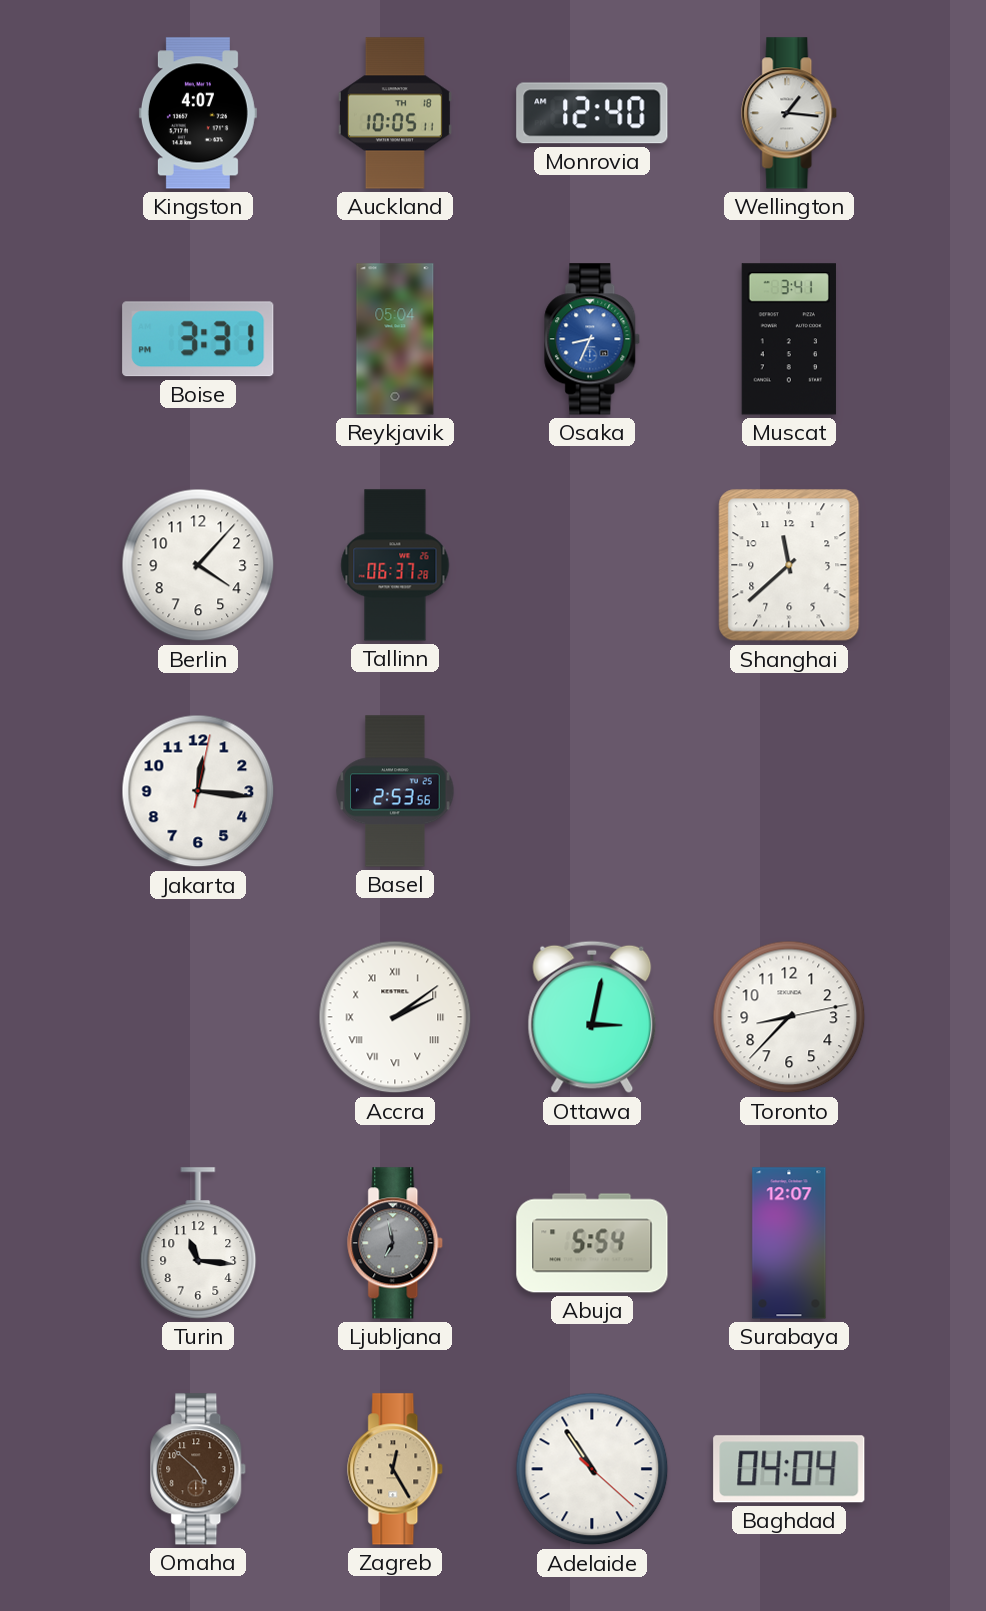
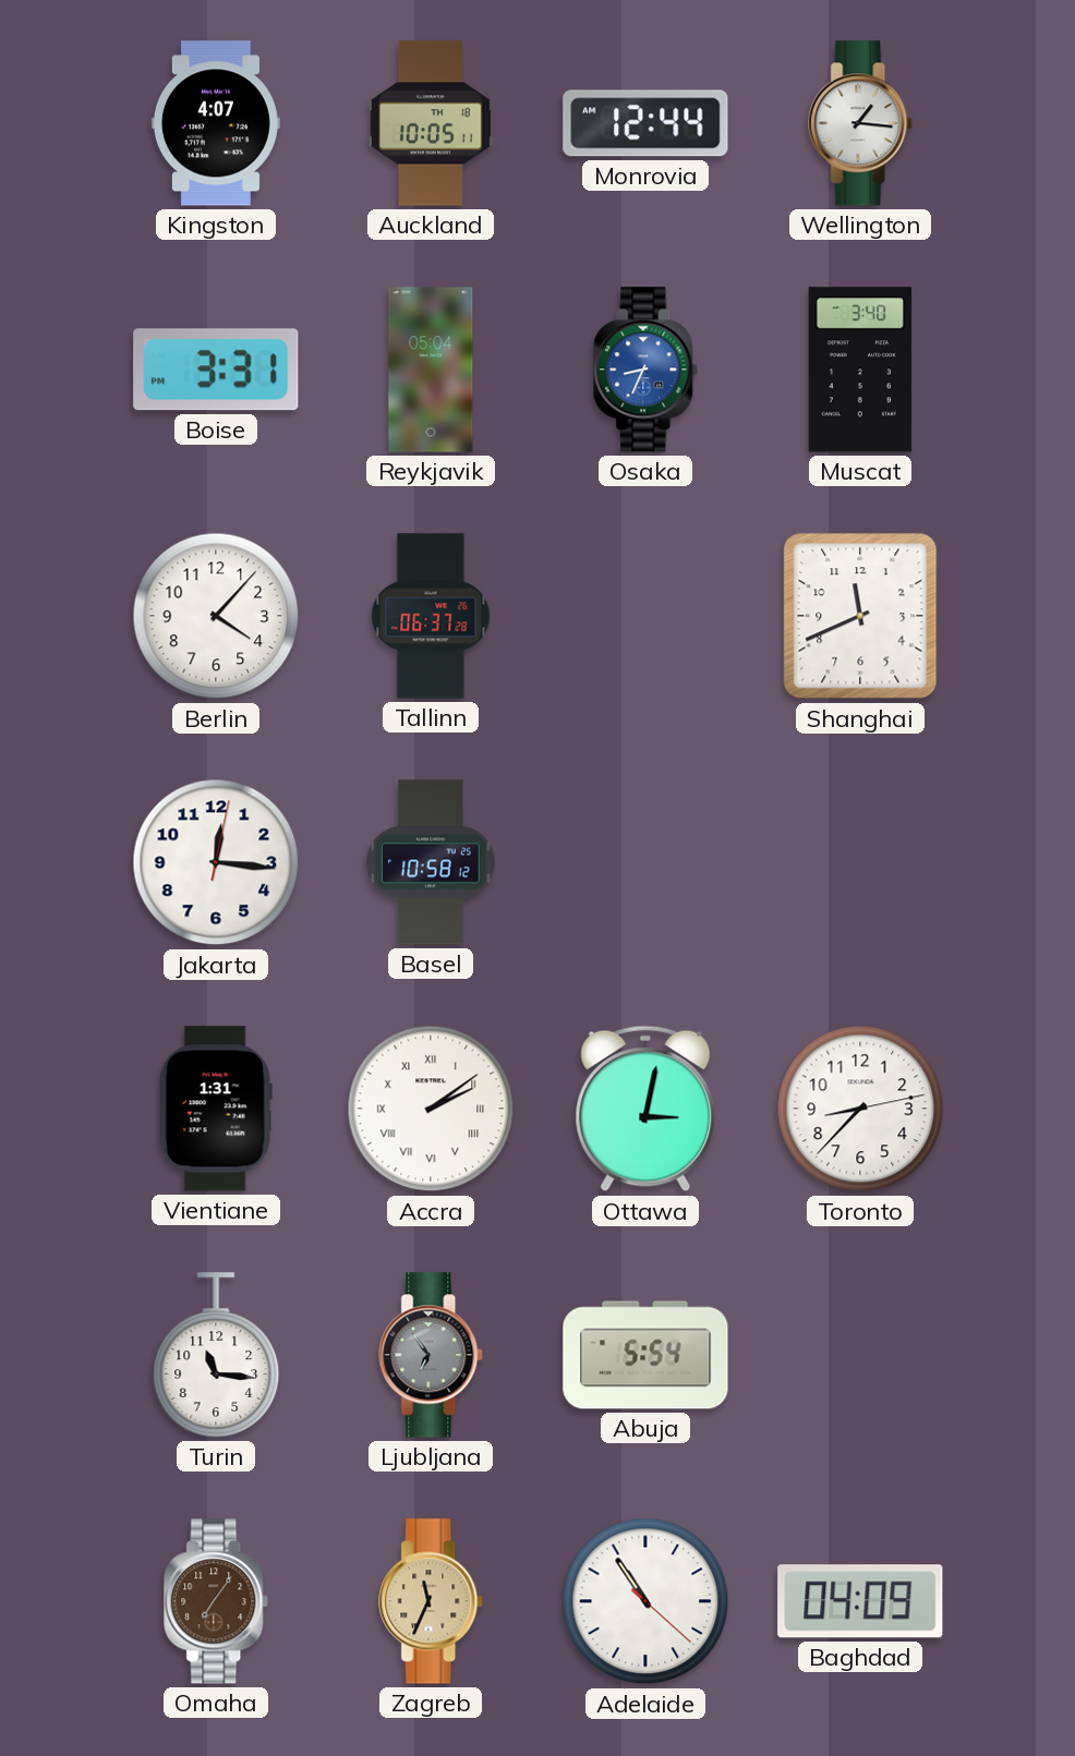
Monrovia: 12:40 -> 12:44 (645, 123)
Muscat: 3:41 -> 3:40 (860, 370)
Shanghai: 11:38 -> 11:41 (860, 616)
Basel: 2:53 -> 10:58 (431, 862)
Vientiane: none -> 1:31 (216, 1109)
Ljubljana: 6:58 -> 6:54 (432, 1355)
Surabaya: 12:07 -> none (789, 1243)
Omaha: 4:52 -> 7:06 (217, 1601)
Zagreb: 12:25 -> 11:34 (432, 1601)
Baghdad: 04:04 -> 04:09 (860, 1601)
